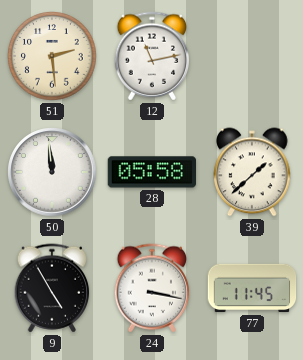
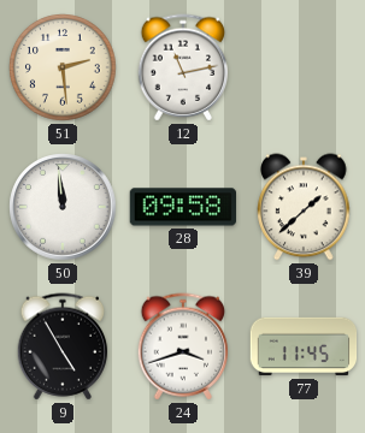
28: 05:58 -> 09:58 (183, 207)
24: 3:17 -> 3:42 (183, 346)
